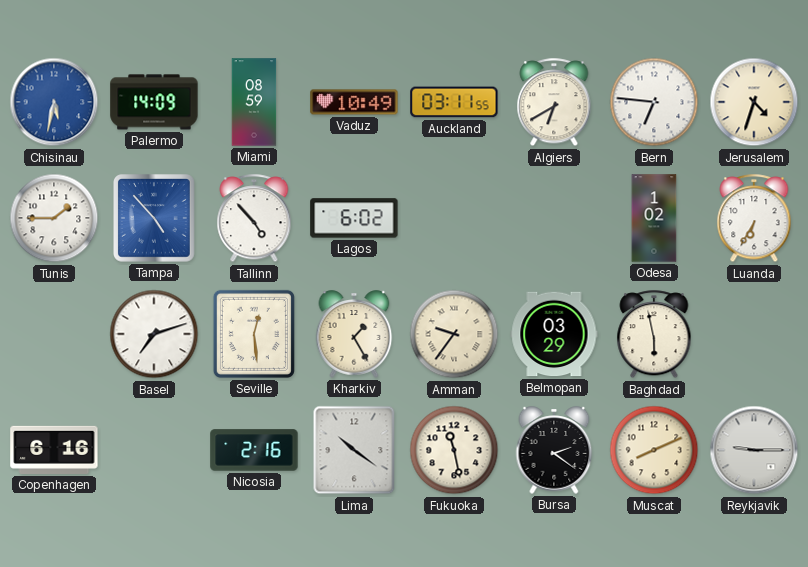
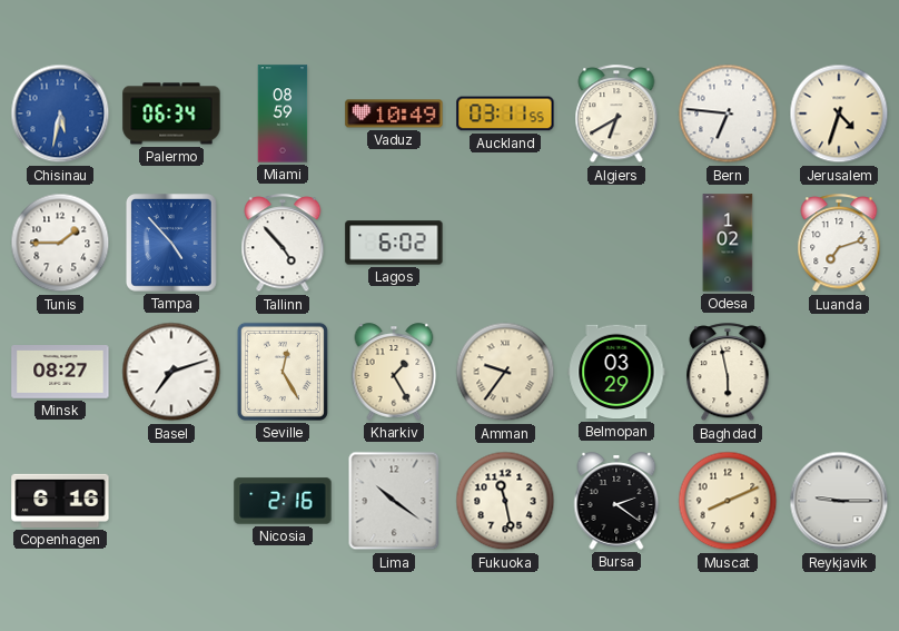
Palermo: 14:09 -> 06:34 (171, 114)
Luanda: 6:35 -> 7:12 (839, 244)
Minsk: none -> 08:27 (60, 373)
Seville: 12:29 -> 12:25 (283, 372)
